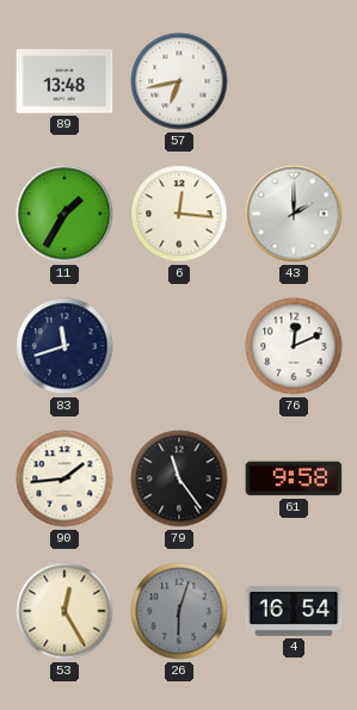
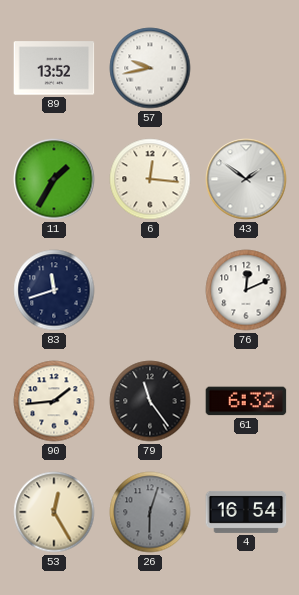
89: 13:48 -> 13:52 (54, 68)
57: 6:43 -> 9:43 (150, 68)
43: 2:00 -> 1:51 (246, 179)
61: 9:58 -> 6:32 (246, 401)
